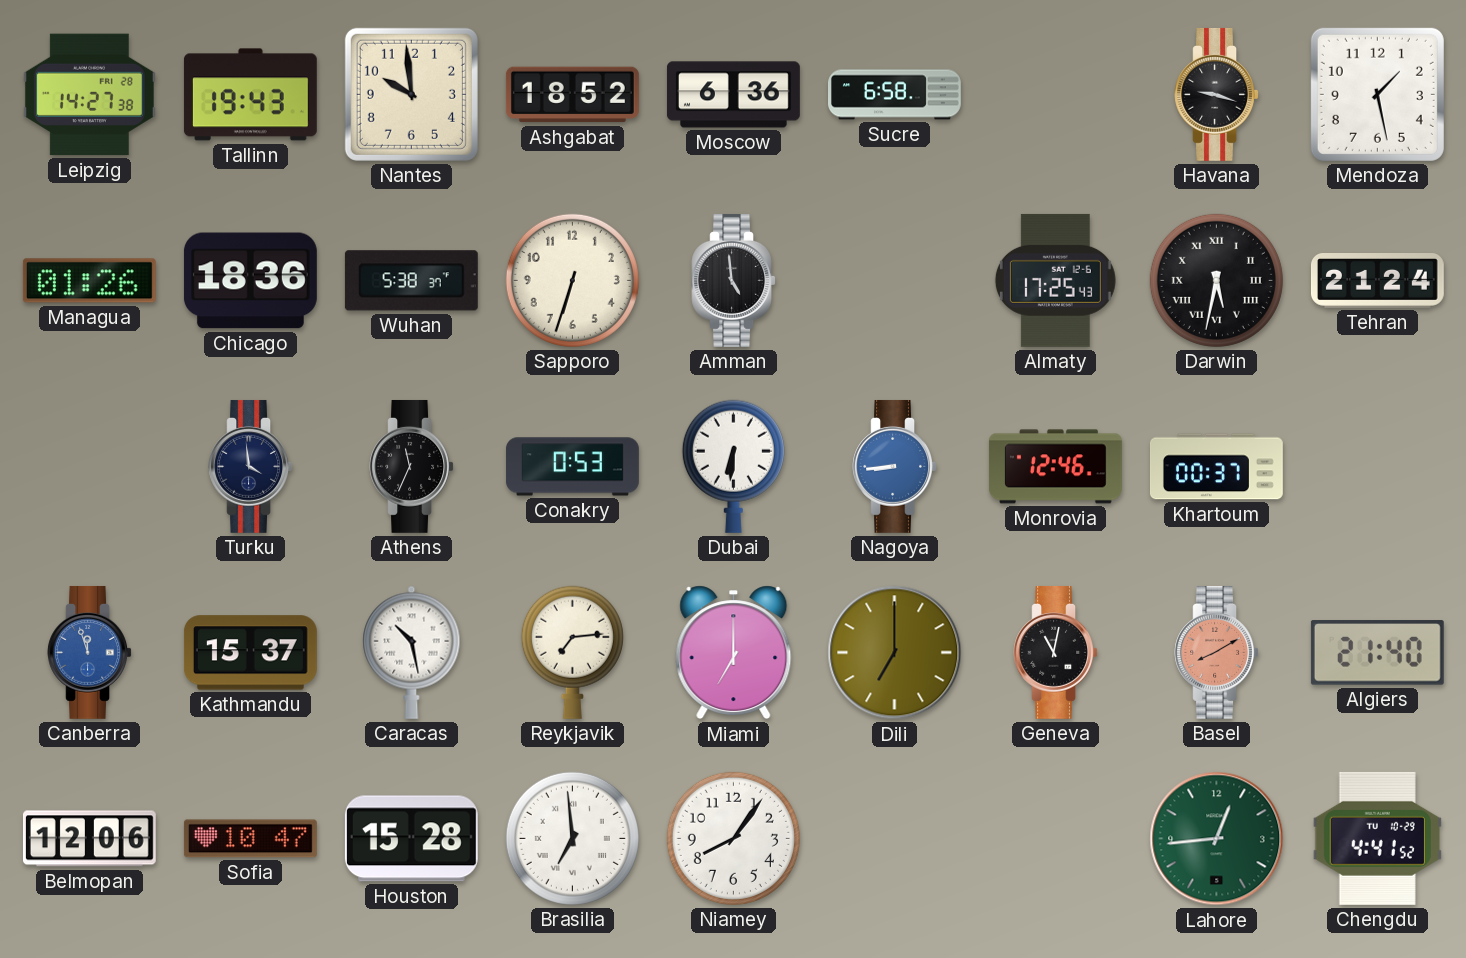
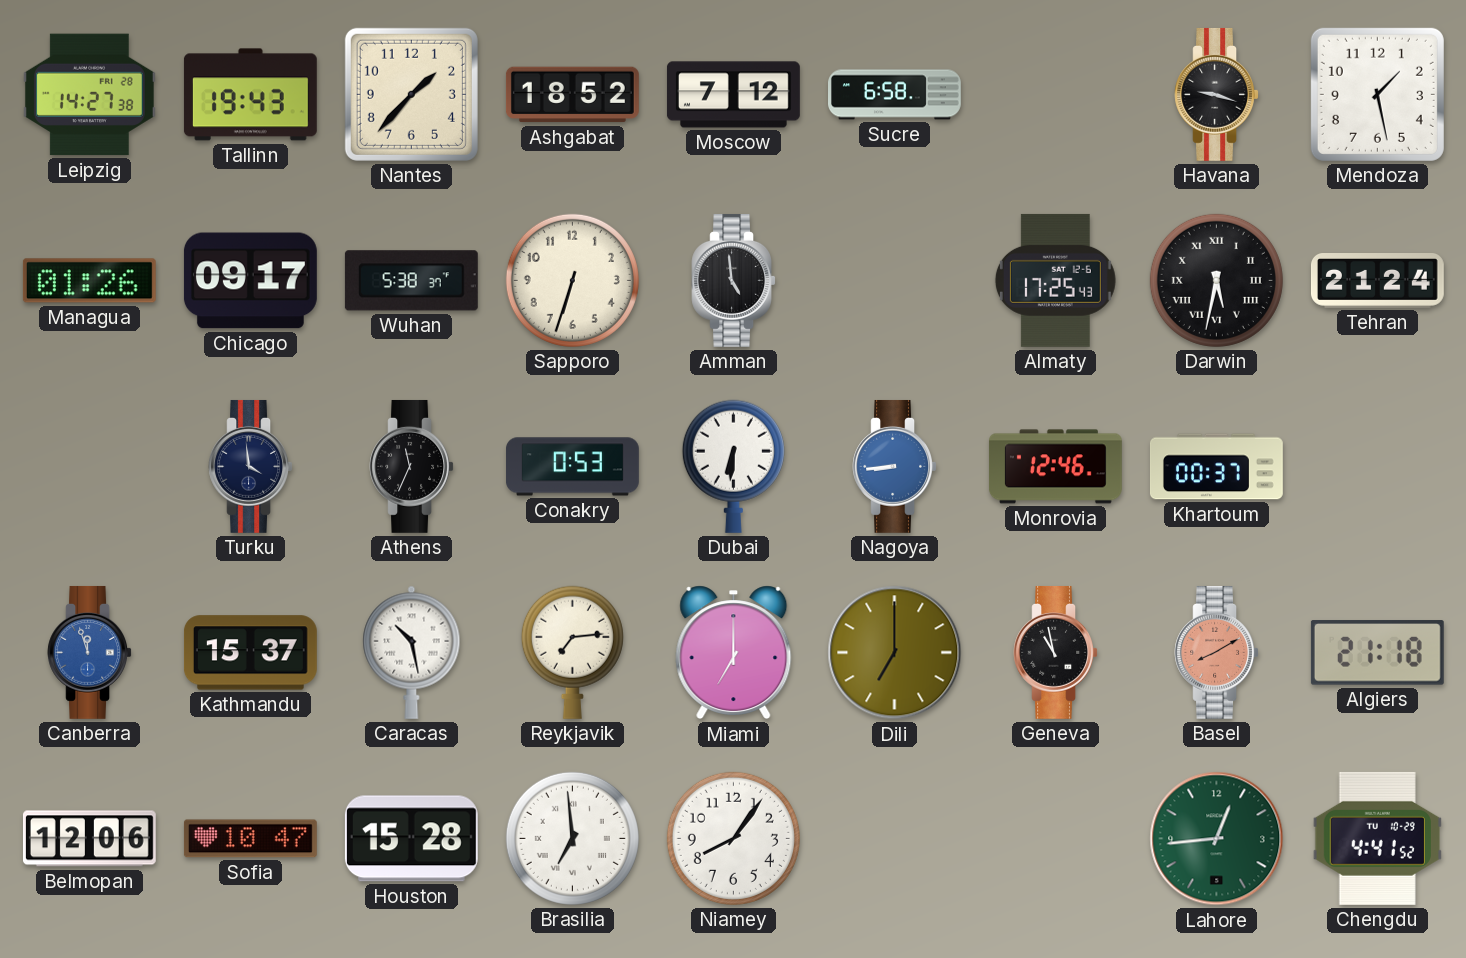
Nantes: 9:59 -> 1:37 (411, 94)
Moscow: 6:36 -> 7:12 (733, 95)
Chicago: 18:36 -> 09:17 (250, 281)
Geneva: 11:02 -> 10:58 (1055, 652)
Algiers: 21:40 -> 21:18 (1377, 653)
